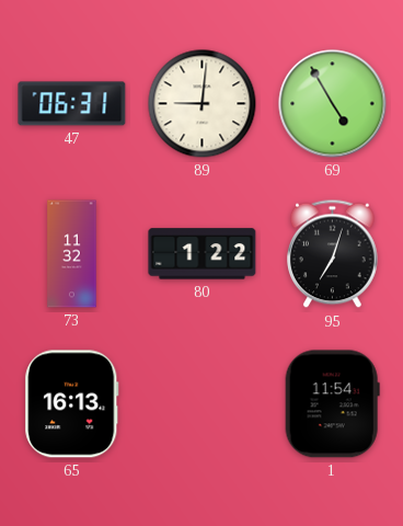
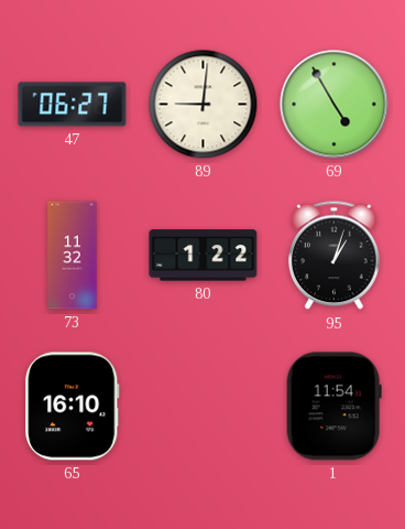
47: 06:31 -> 06:27 (73, 105)
95: 7:03 -> 1:03 (335, 256)
65: 16:13 -> 16:10 (73, 407)
